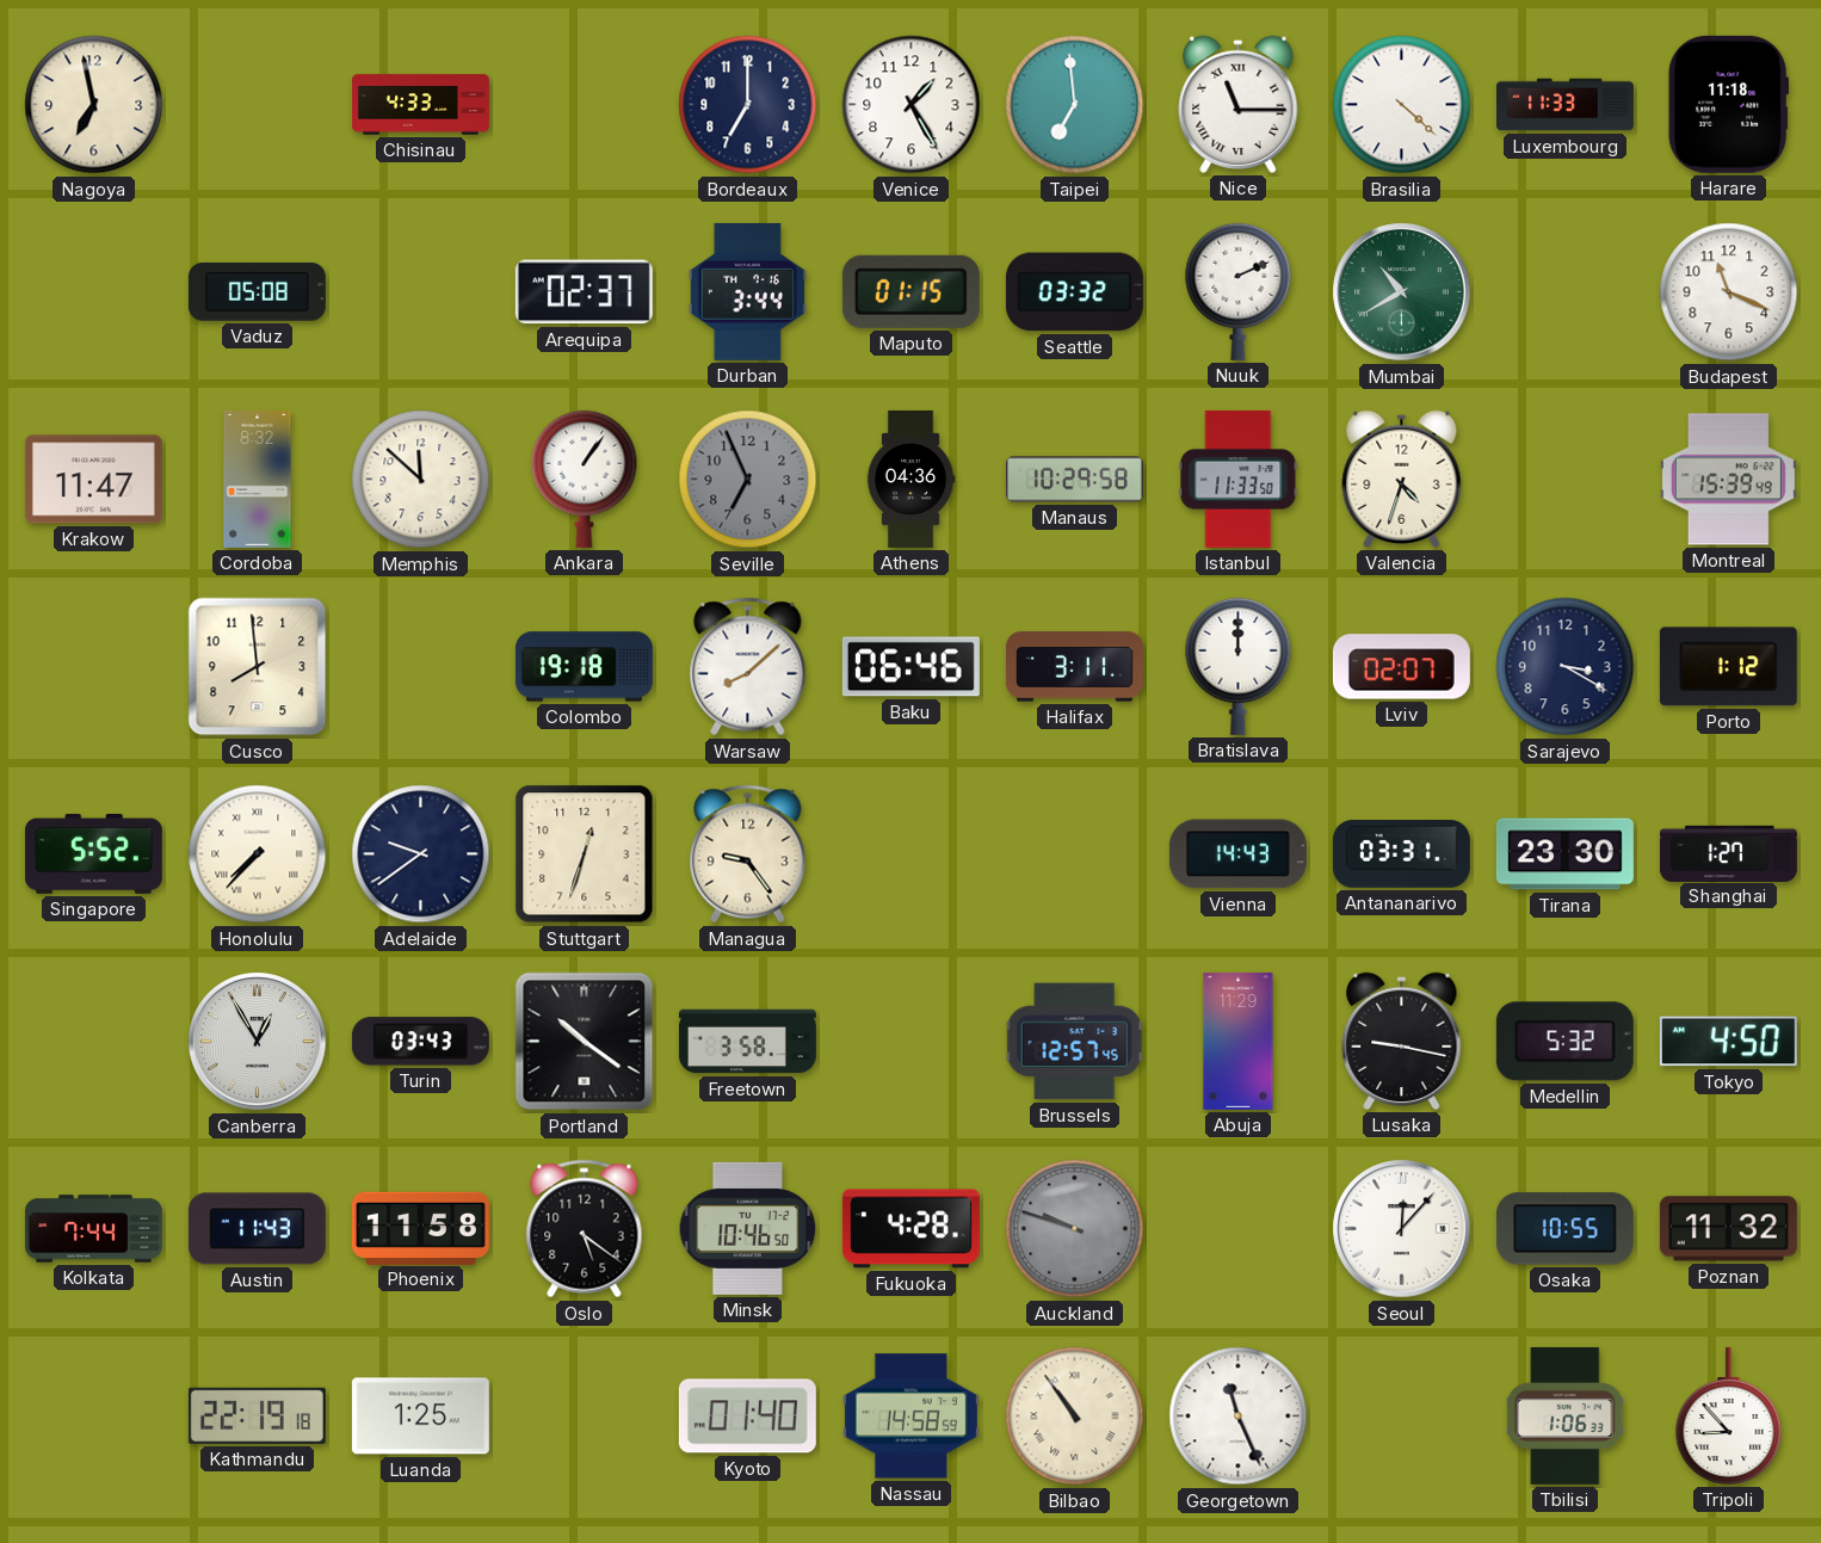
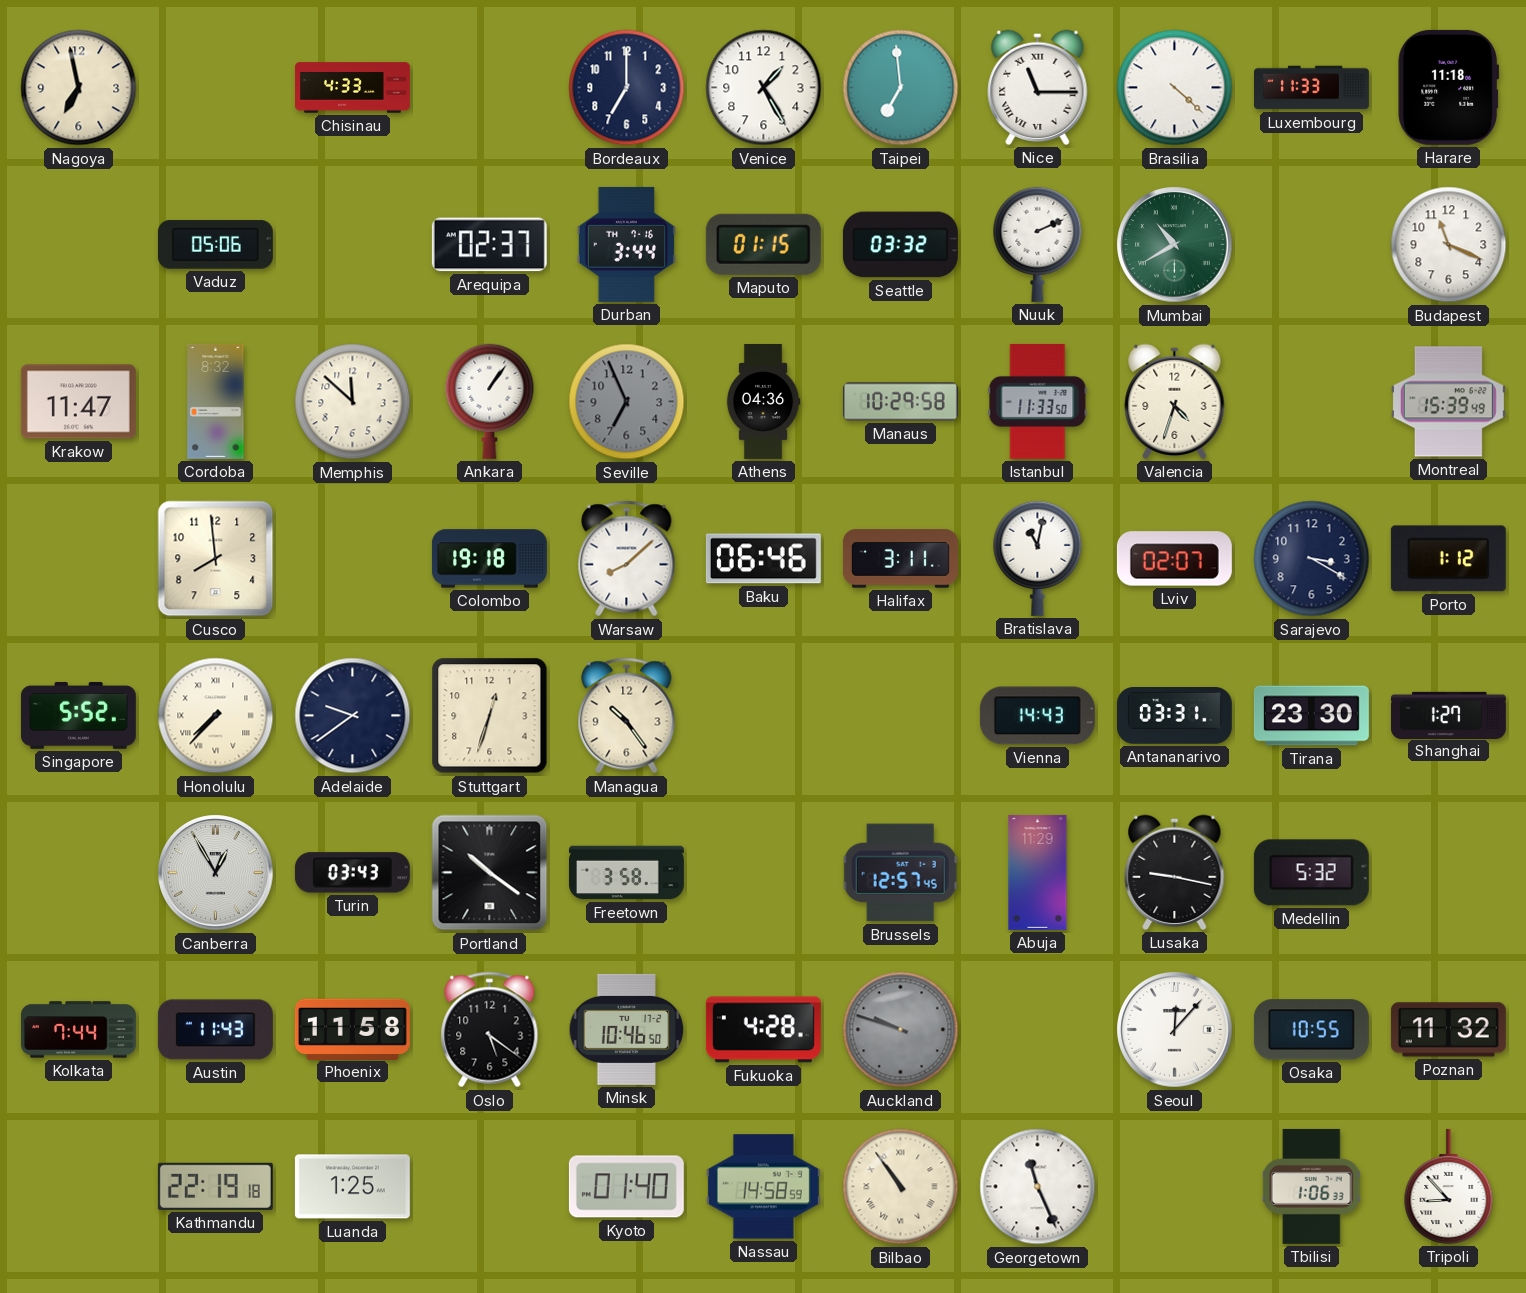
Vaduz: 05:08 -> 05:06 (215, 245)
Bratislava: 12:00 -> 11:02 (1038, 558)
Managua: 9:24 -> 10:24 (627, 716)
Tokyo: 4:50 -> none (1728, 1042)
